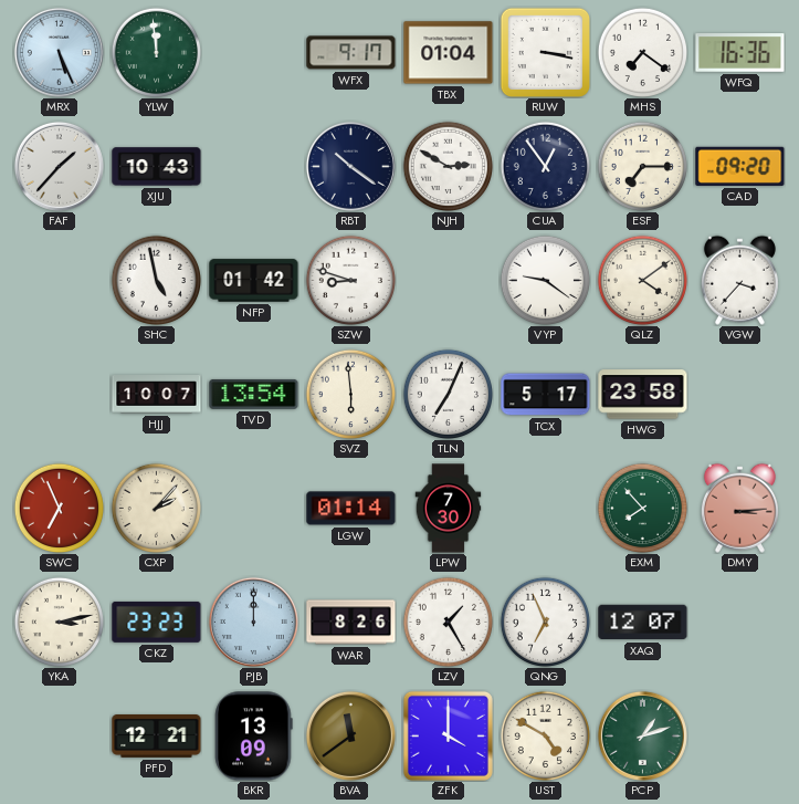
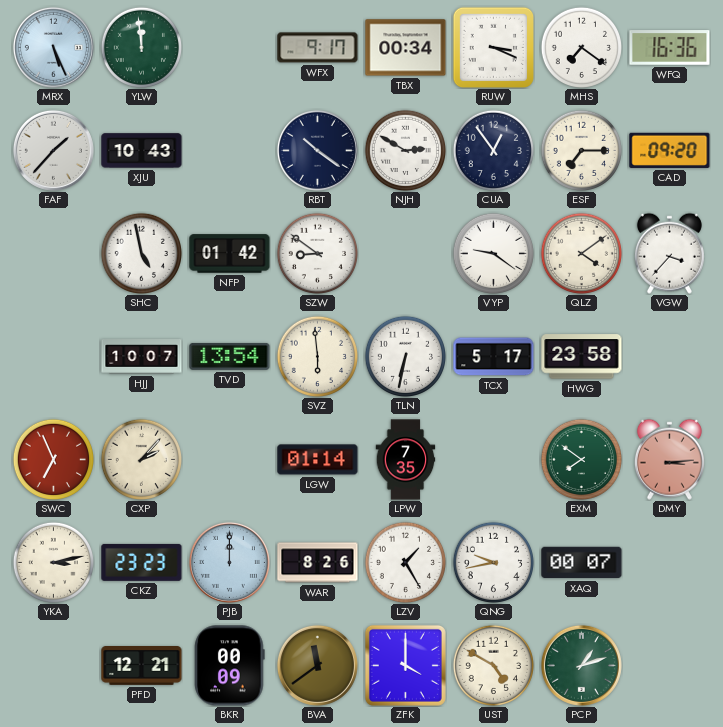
TBX: 01:04 -> 00:34 (406, 48)
RUW: 3:17 -> 3:19 (493, 47)
SZW: 8:48 -> 8:51 (317, 253)
TLN: 7:04 -> 6:32 (405, 356)
LPW: 7:30 -> 7:35 (406, 460)
EXM: 7:53 -> 7:51 (581, 459)
QNG: 6:56 -> 9:43 (493, 562)
XAQ: 12:07 -> 00:07 (582, 563)
BKR: 13:09 -> 00:09 (230, 666)
